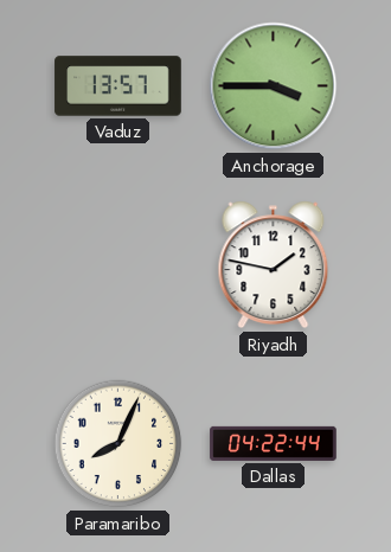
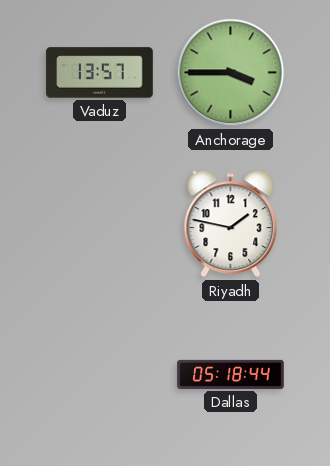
Paramaribo: 8:04 -> none (118, 444)
Dallas: 04:22 -> 05:18 (231, 374)
